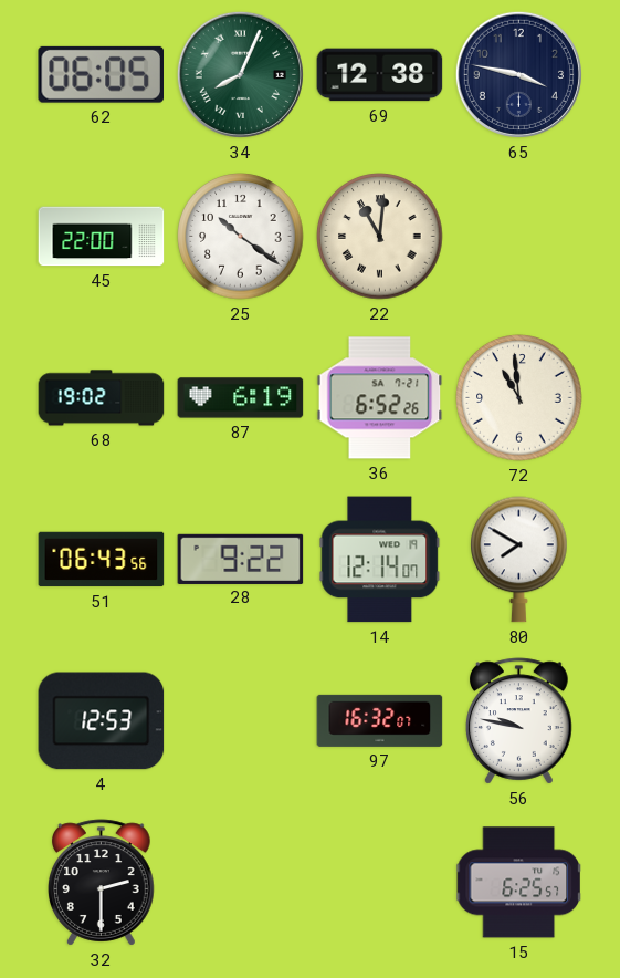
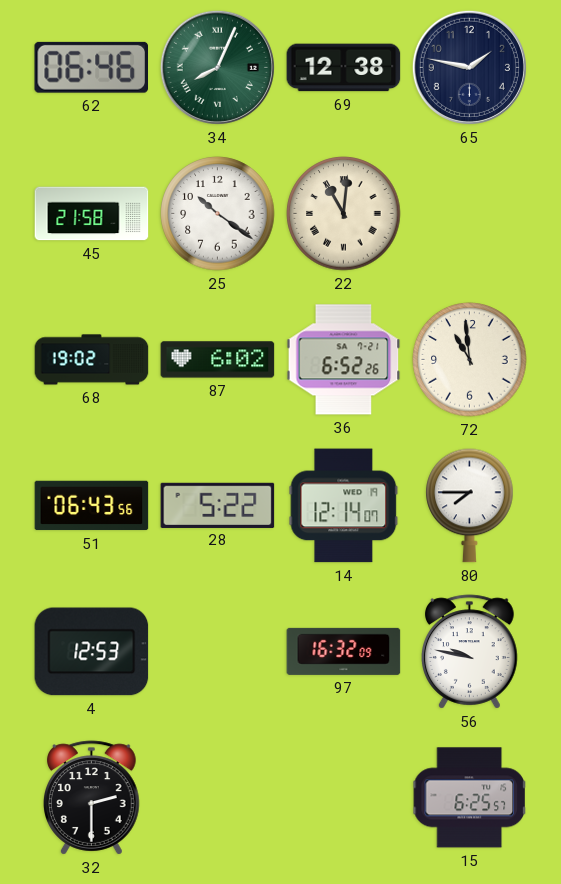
62: 06:05 -> 06:46 (91, 67)
65: 3:47 -> 1:47 (469, 67)
45: 22:00 -> 21:58 (92, 214)
87: 6:19 -> 6:02 (218, 360)
28: 9:22 -> 5:22 (218, 505)
80: 7:50 -> 7:45 (470, 506)
97: 16:32:07 -> 16:32:09 (344, 651)
